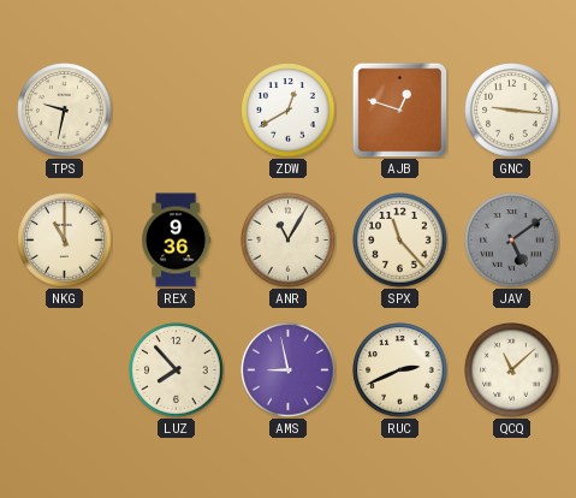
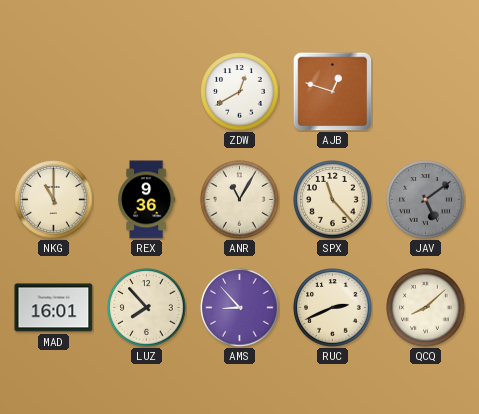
TPS: 9:32 -> none (65, 111)
GNC: 9:16 -> none (512, 111)
MAD: none -> 16:01 (54, 308)
AMS: 8:58 -> 8:53 (240, 308)
QCQ: 11:08 -> 8:08 (426, 308)
